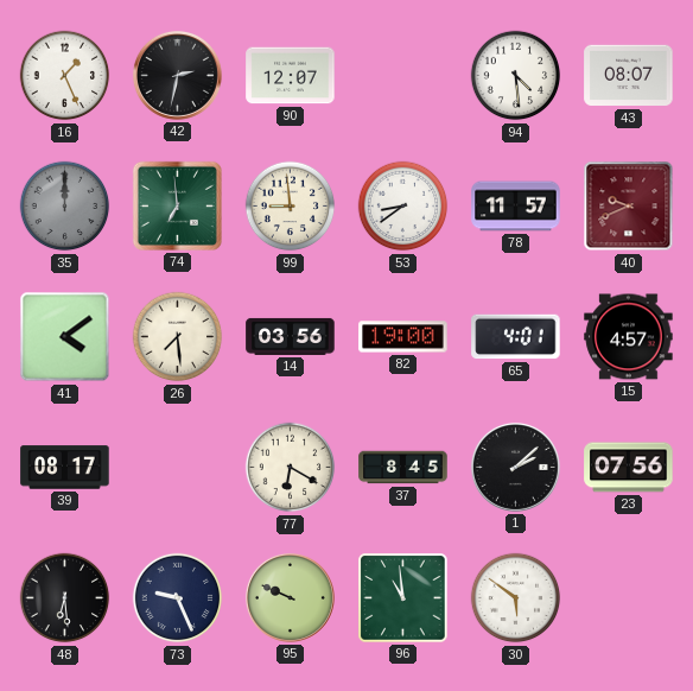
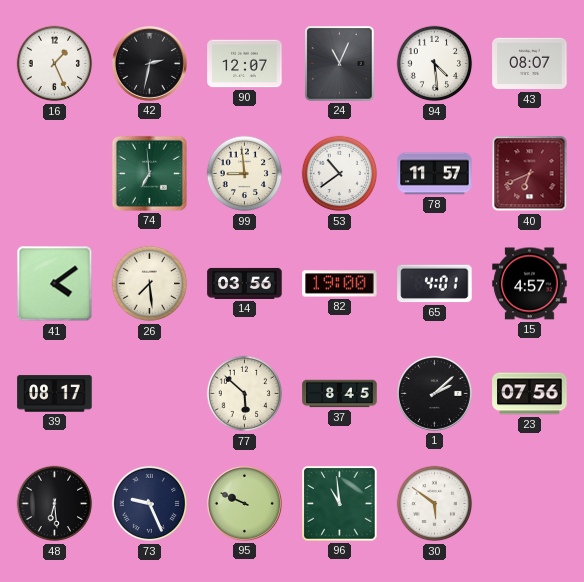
24: none -> 11:04 (340, 64)
35: 12:00 -> none (65, 207)
53: 8:39 -> 10:39 (340, 174)
40: 9:41 -> 6:41 (530, 174)
77: 6:20 -> 5:52 (245, 394)
